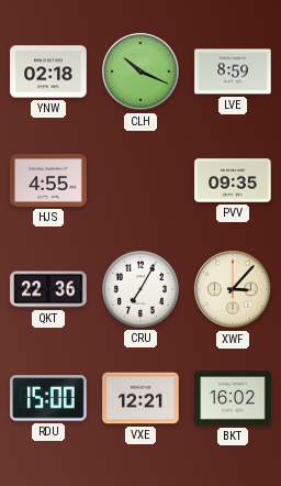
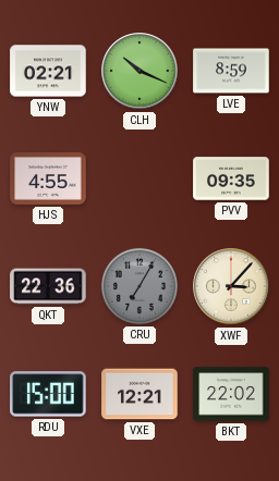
YNW: 02:18 -> 02:21 (48, 71)
CRU dial: white -> grey (139, 286)
BKT: 16:02 -> 22:02 (231, 394)
